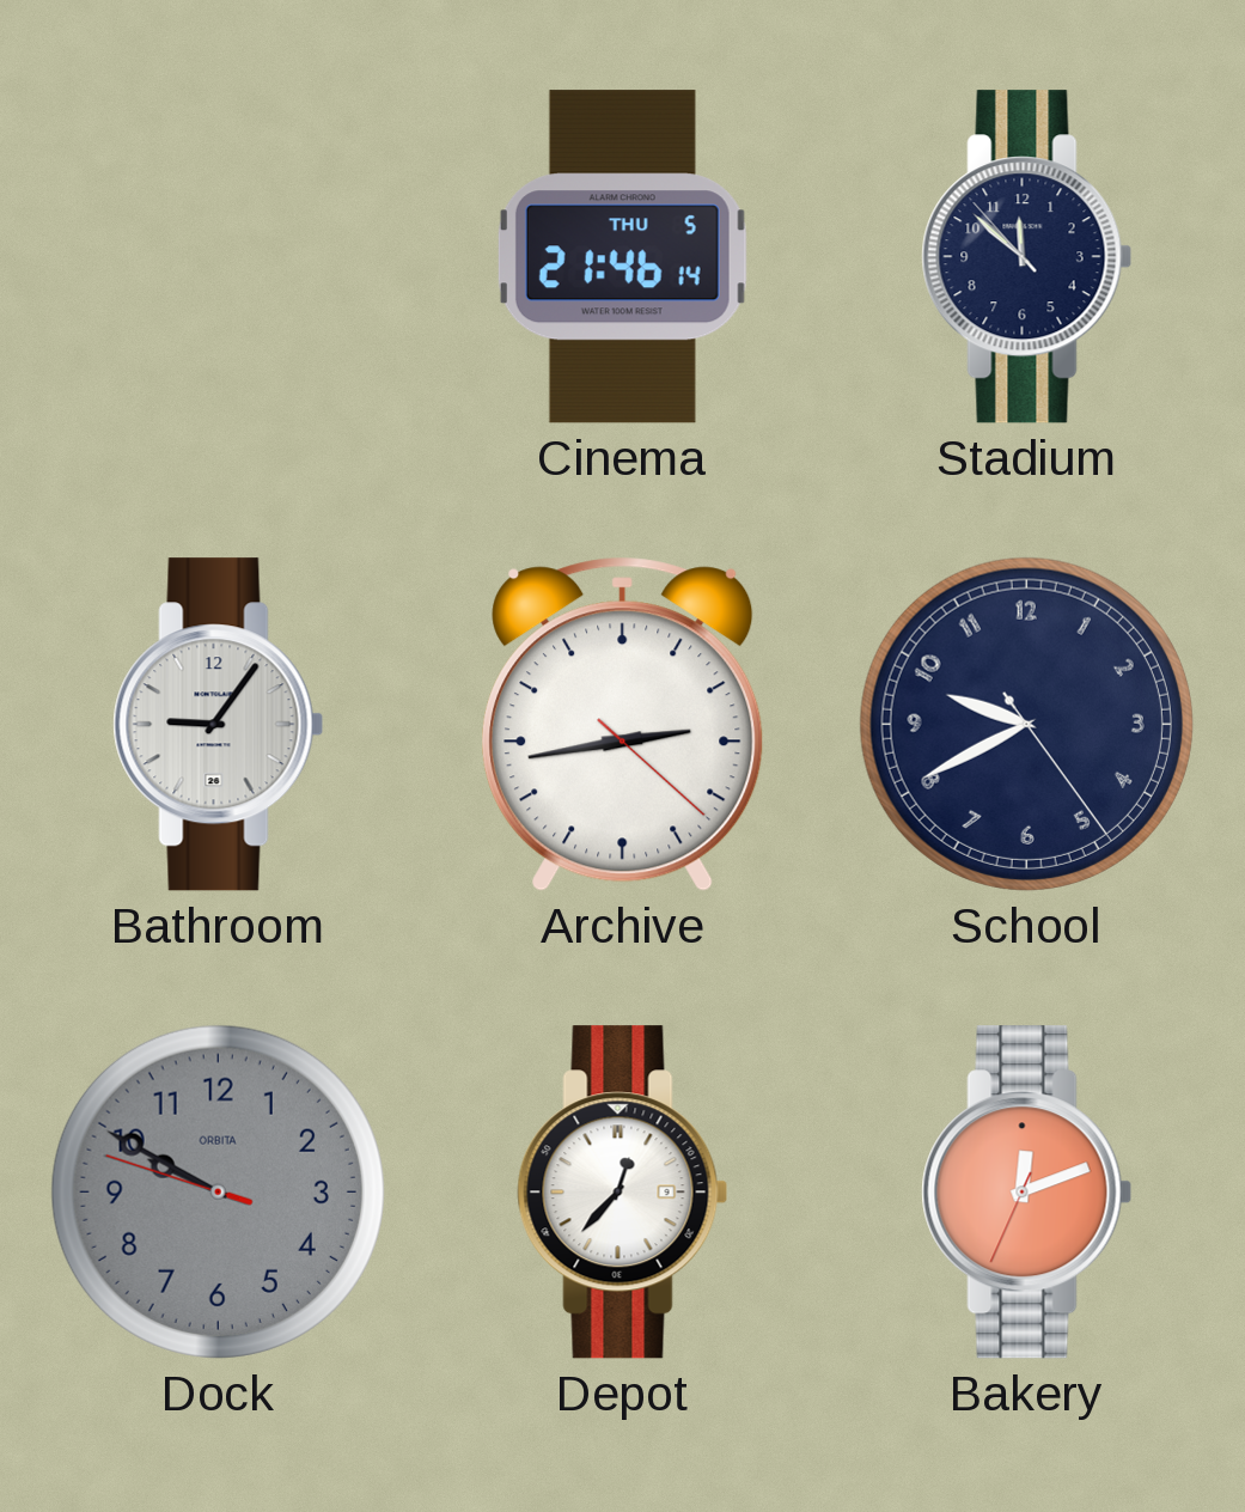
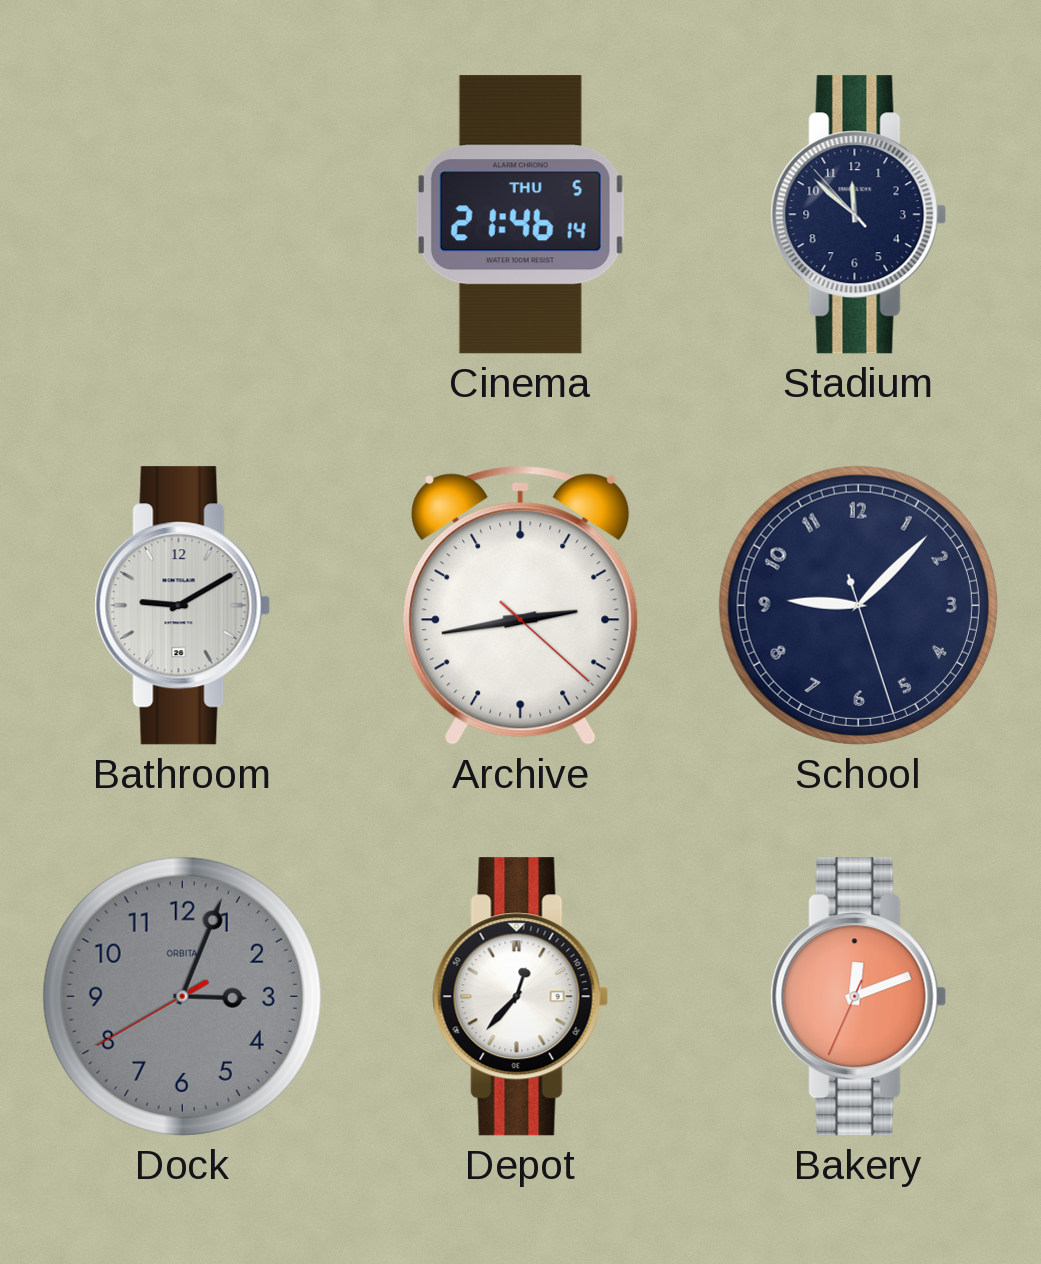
Bathroom: 9:06 -> 9:10 (183, 606)
School: 9:40 -> 9:07 (858, 605)
Dock: 9:49 -> 3:03 (182, 996)
